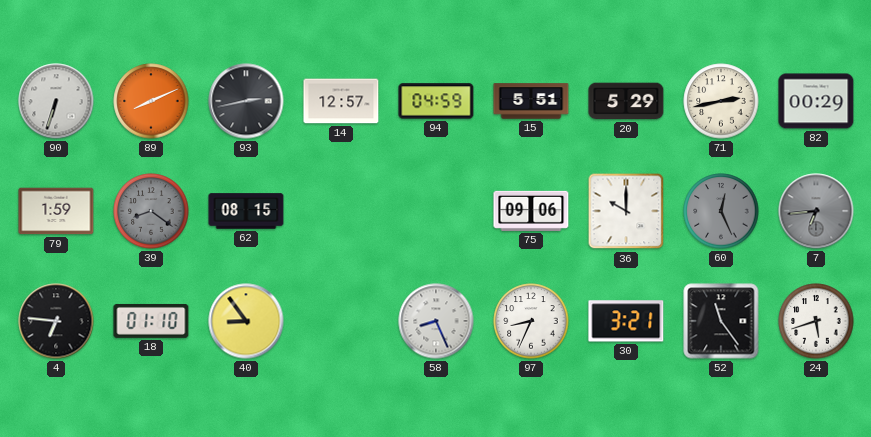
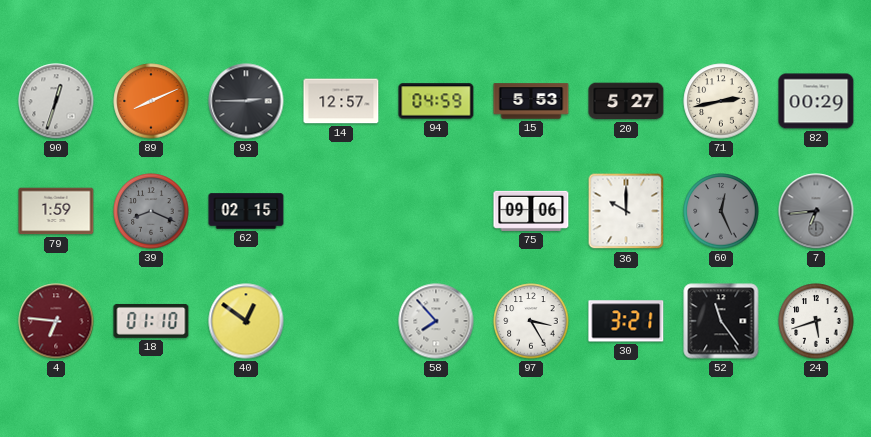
90: 6:33 -> 12:33 (56, 101)
93: 2:43 -> 2:45 (246, 101)
15: 5:51 -> 5:53 (531, 101)
20: 5:29 -> 5:27 (626, 101)
39: 8:21 -> 8:19 (151, 211)
62: 08:15 -> 02:15 (246, 211)
4 dial: black -> burgundy (56, 321)
40: 8:54 -> 12:51 (246, 321)
58: 8:26 -> 7:53 (436, 321)
97: 8:34 -> 3:25 (531, 321)
